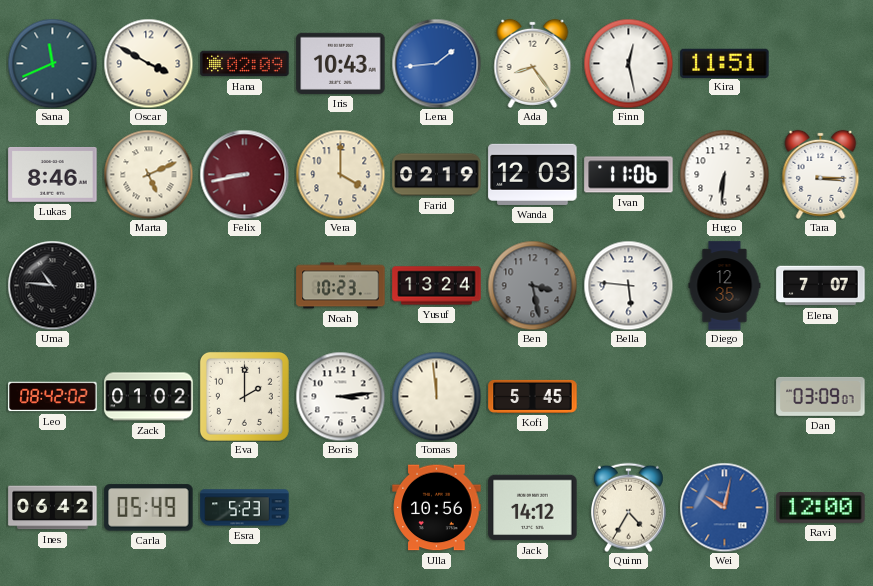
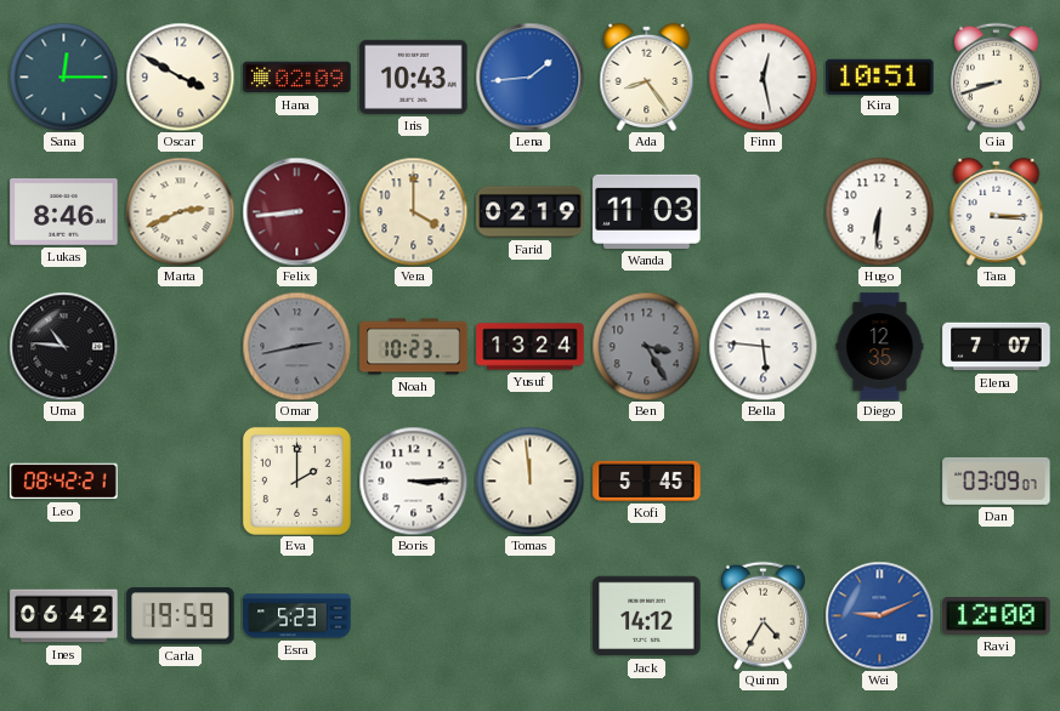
Sana: 11:41 -> 12:15 (63, 76)
Kira: 11:51 -> 10:51 (880, 76)
Gia: none -> 8:42 (996, 76)
Marta: 5:11 -> 2:41 (180, 211)
Felix: 8:43 -> 8:44 (296, 211)
Wanda: 12:03 -> 11:03 (647, 211)
Ivan: 11:06 -> none (629, 175)
Omar: none -> 2:43 (296, 346)
Ben: 3:28 -> 3:25 (646, 346)
Leo: 08:42:02 -> 08:42:21 (64, 482)
Zack: 01:02 -> none (149, 397)
Boris: 3:14 -> 3:15 (413, 480)
Carla: 05:49 -> 19:59 (181, 616)
Ulla: 10:56 -> none (437, 508)
Wei: 10:02 -> 9:11 (879, 615)
